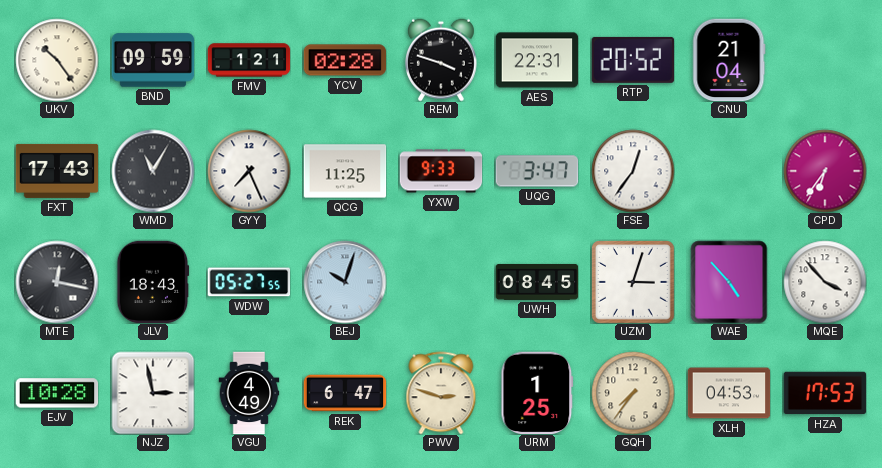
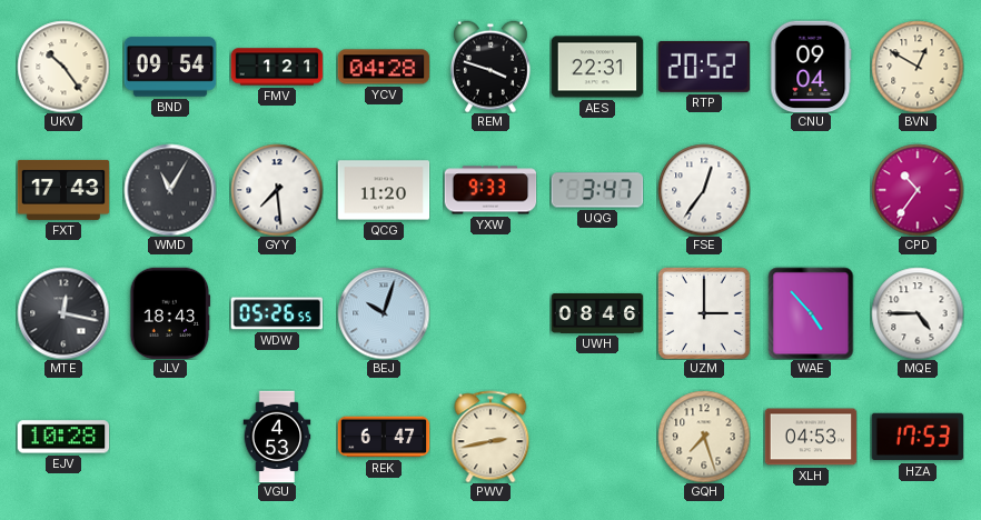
BND: 09:59 -> 09:54 (170, 67)
YCV: 02:28 -> 04:28 (384, 67)
CNU: 21:04 -> 09:04 (811, 67)
BVN: none -> 12:50 (918, 67)
GYY: 7:26 -> 7:29 (277, 190)
QCG: 11:25 -> 11:20 (384, 190)
CPD: 6:36 -> 10:36 (918, 190)
WDW: 05:27 -> 05:26 (277, 313)
UWH: 08:45 -> 08:46 (597, 313)
UZM: 3:03 -> 3:00 (704, 313)
MQE: 3:53 -> 4:45 (918, 313)
NJZ: 2:58 -> none (153, 393)
VGU: 4:49 -> 4:53 (277, 437)
PWV: 2:48 -> 2:43 (490, 437)
URM: 1:25 -> none (537, 393)
GQH: 7:36 -> 7:27 (704, 437)
